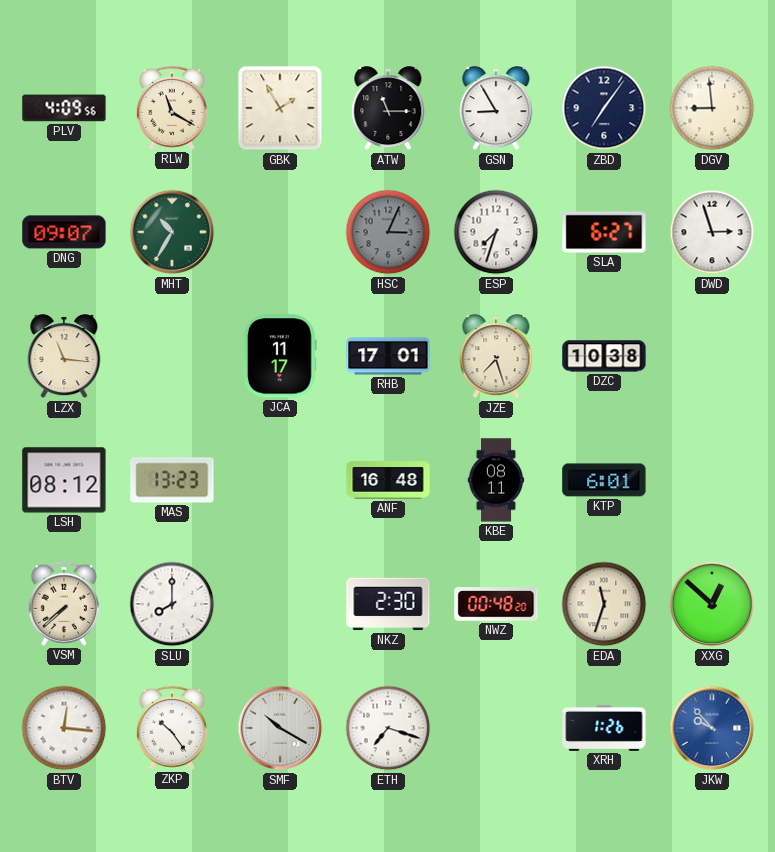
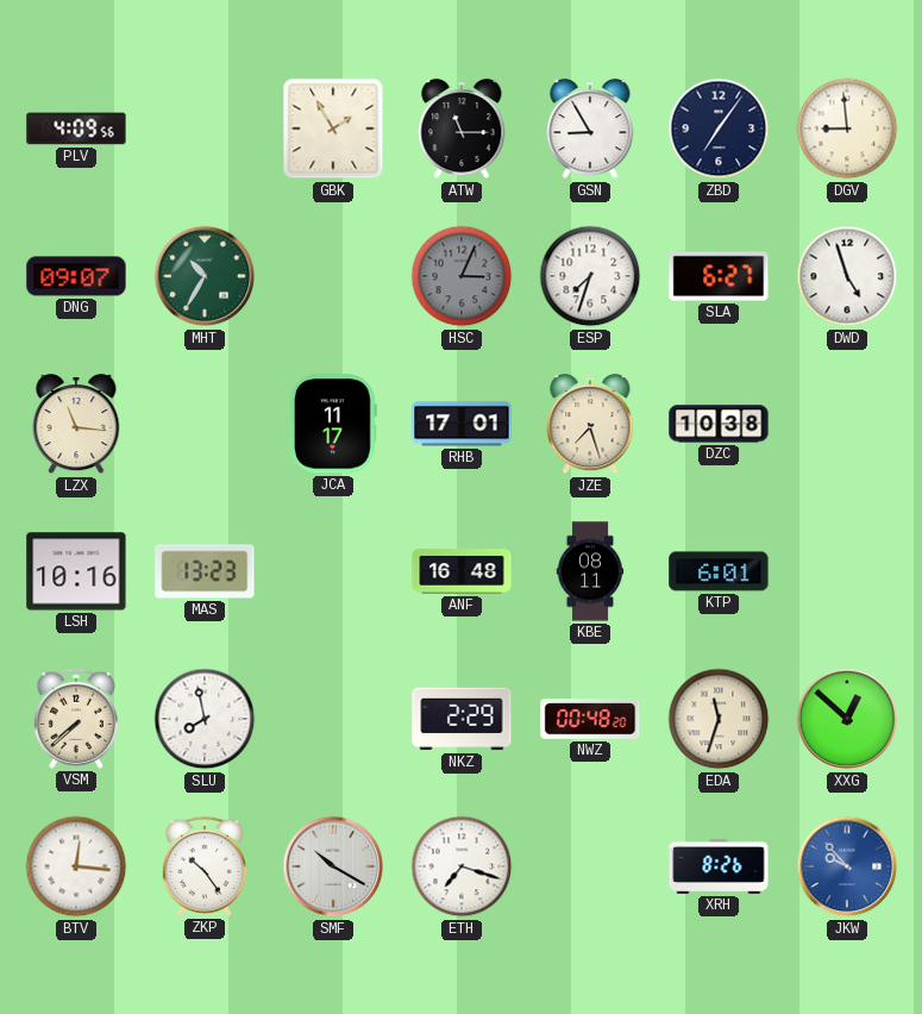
RLW: 11:20 -> none (172, 108)
DWD: 2:57 -> 4:57 (847, 276)
LSH: 08:12 -> 10:16 (76, 571)
SLU: 8:00 -> 7:58 (205, 719)
NKZ: 2:30 -> 2:29 (462, 719)
XRH: 1:26 -> 8:26 (719, 866)
